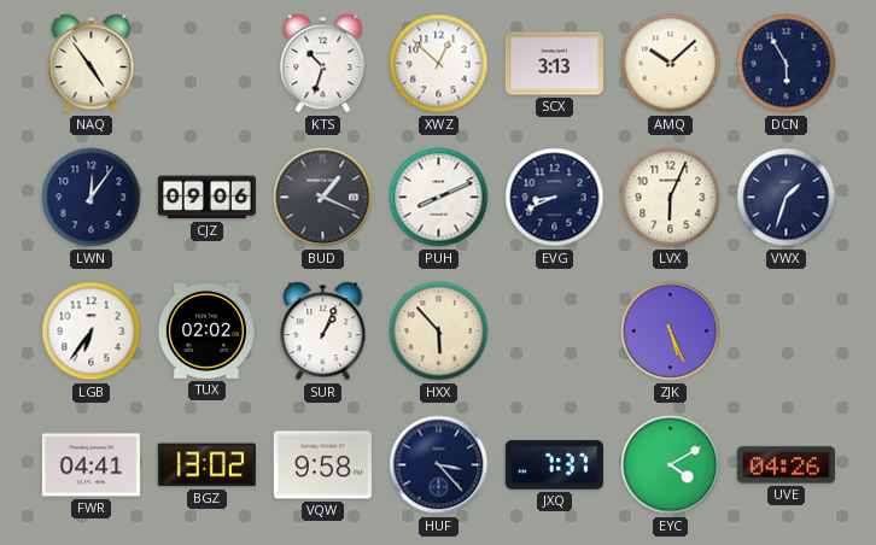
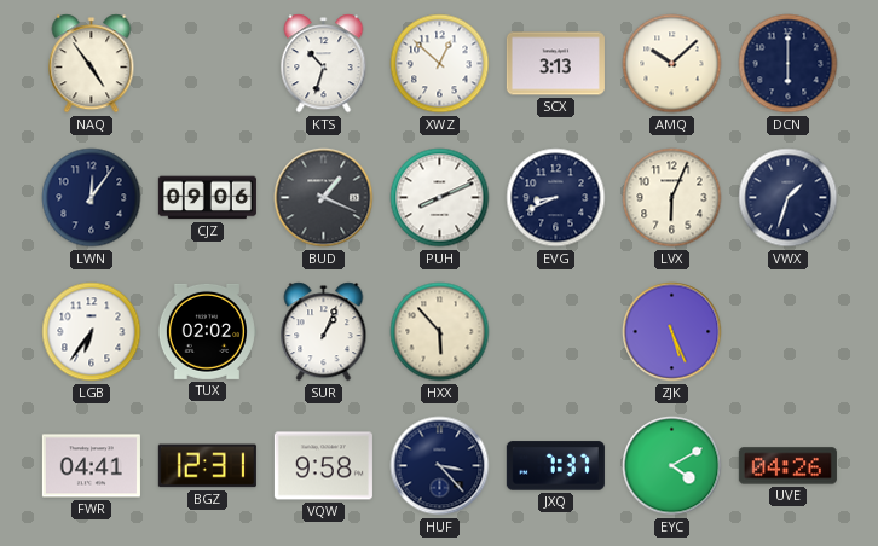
DCN: 5:55 -> 6:00 (789, 64)
BGZ: 13:02 -> 12:31 (207, 466)
